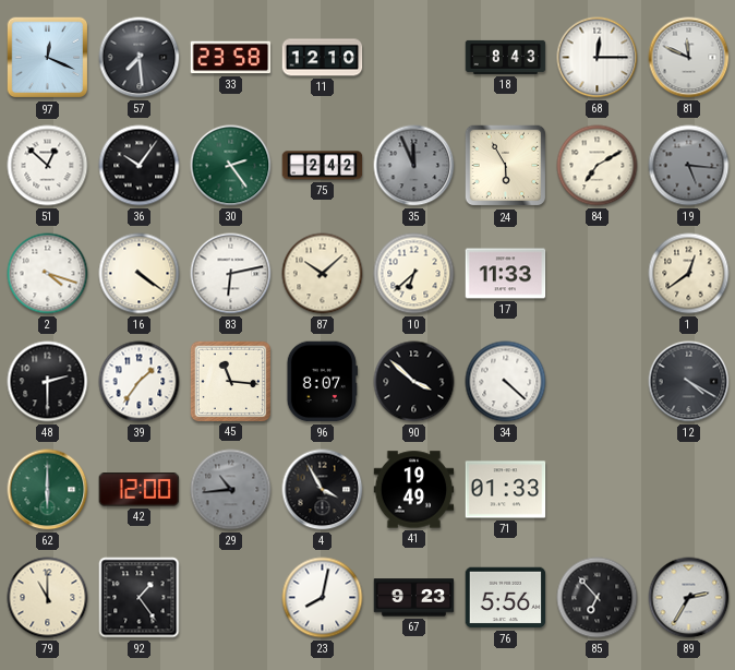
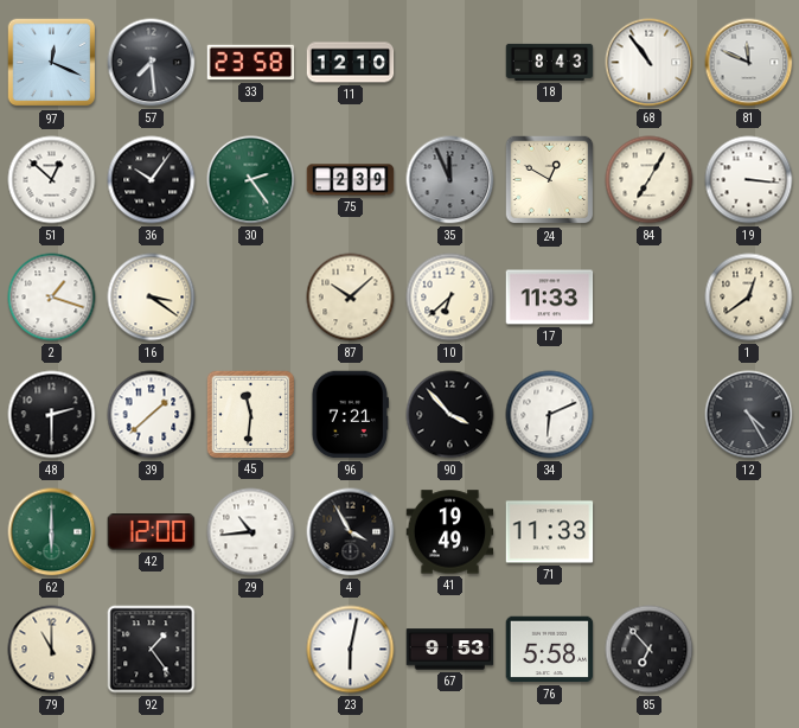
68: 12:15 -> 10:54 (650, 63)
75: 2:42 -> 2:39 (351, 180)
24: 5:55 -> 12:50 (550, 180)
84: 7:10 -> 7:05 (650, 180)
19: 5:16 -> 3:16 (749, 180)
19 dial: grey -> white (749, 180)
2: 4:18 -> 1:18 (52, 298)
16: 4:21 -> 3:21 (152, 298)
83: 6:13 -> none (231, 274)
39: 1:36 -> 1:38 (152, 415)
45: 11:16 -> 11:31 (250, 414)
96: 8:07 -> 7:21 (350, 415)
90: 3:52 -> 3:53 (450, 415)
34: 4:22 -> 6:11 (550, 415)
12: 4:20 -> 4:25 (749, 415)
29 dial: grey -> white (251, 532)
71: 01:33 -> 11:33 (550, 532)
23: 8:02 -> 6:02 (351, 650)
67: 9:23 -> 9:53 (450, 650)
76: 5:56 -> 5:58 (550, 650)
89: 2:35 -> none (689, 598)
